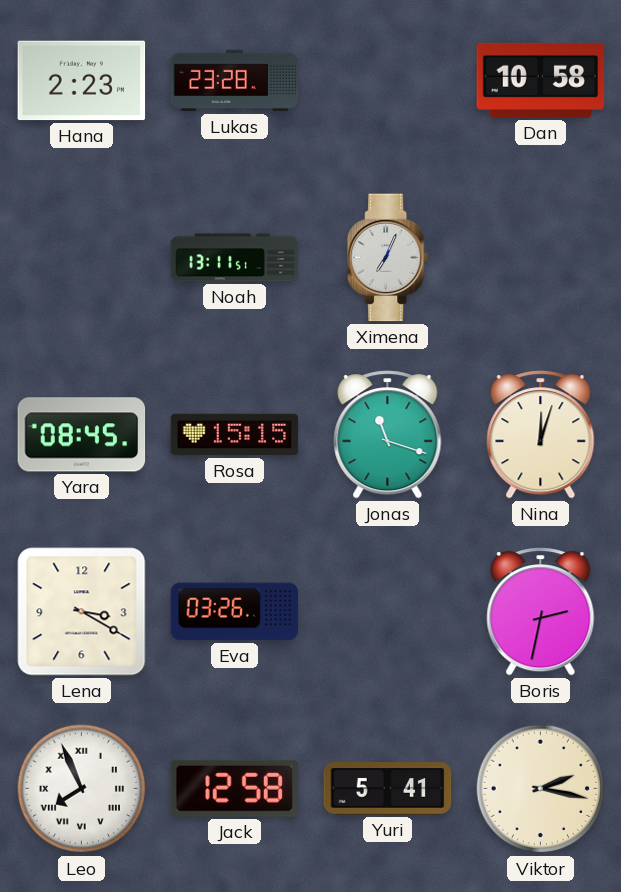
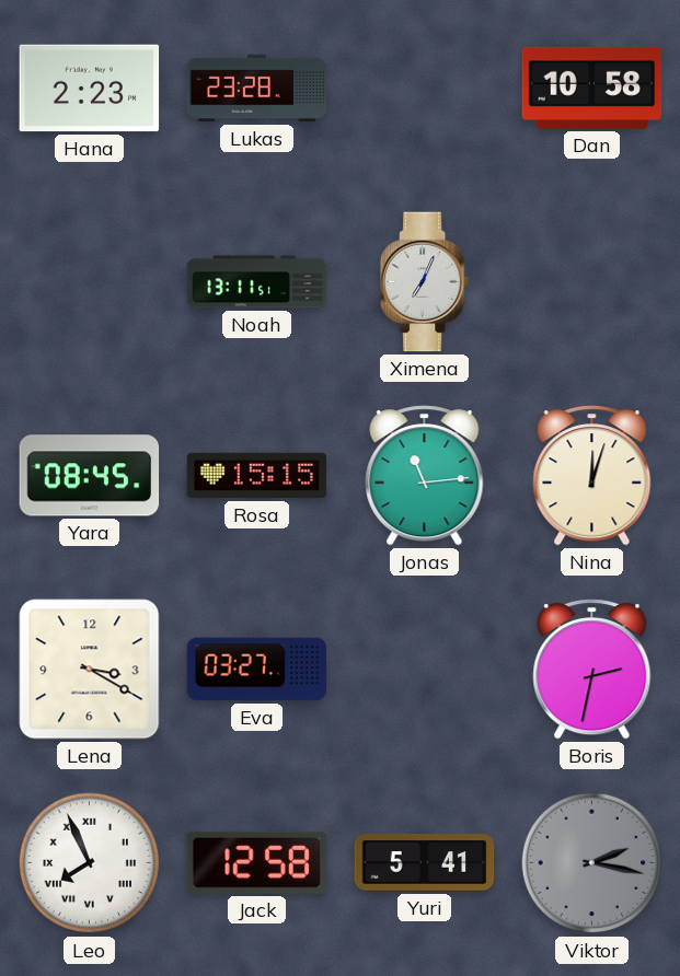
Jonas: 11:18 -> 11:14 (425, 476)
Eva: 03:26 -> 03:27 (257, 670)
Viktor dial: cream -> grey (592, 863)
